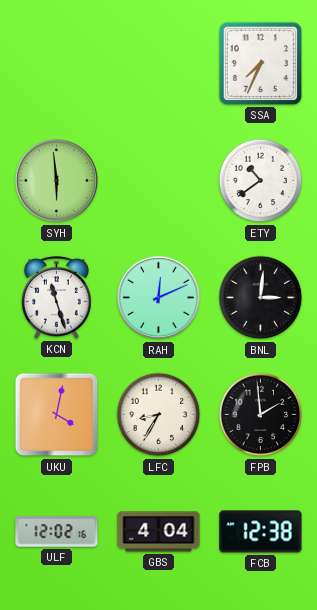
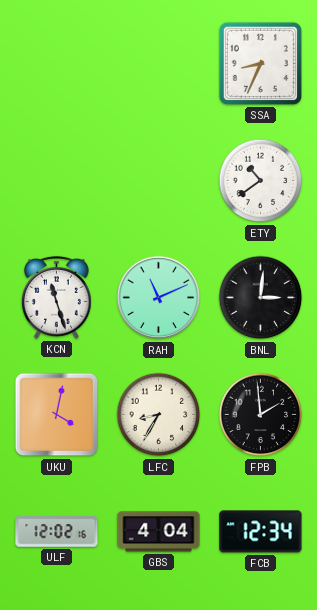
SSA: 7:34 -> 8:34 (260, 63)
SYH: 5:59 -> none (57, 181)
RAH: 12:11 -> 11:11 (159, 298)
FCB: 12:38 -> 12:34 (261, 532)
